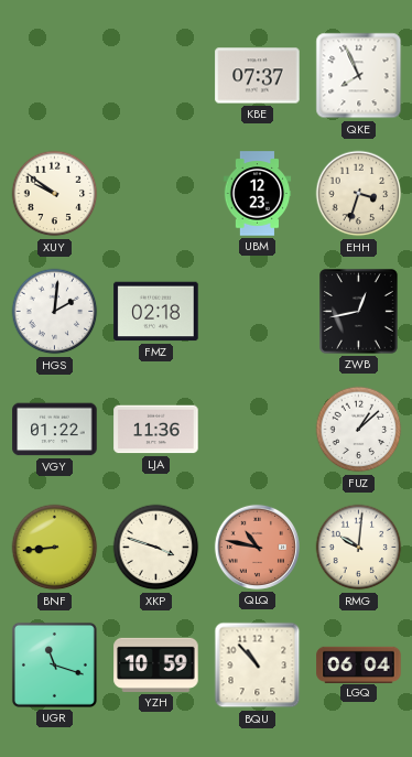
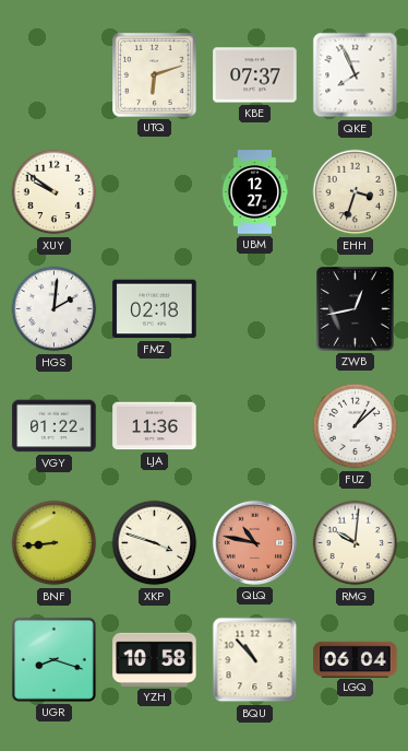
UTQ: none -> 6:12 (155, 75)
UBM: 12:23 -> 12:27 (255, 192)
UGR: 11:18 -> 8:18 (53, 659)
YZH: 10:59 -> 10:58 (155, 659)
